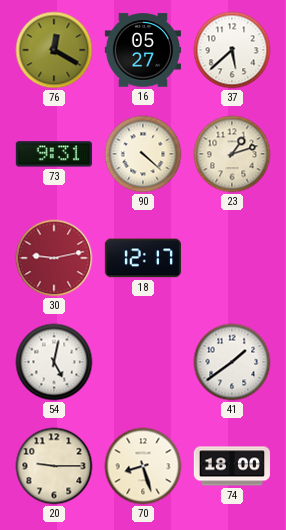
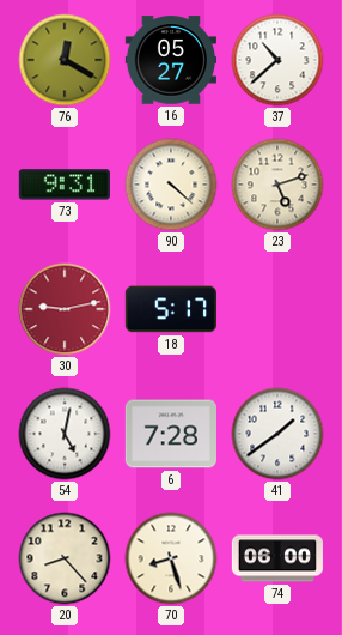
37: 5:38 -> 10:38 (277, 60)
23: 1:12 -> 5:12 (277, 185)
18: 12:17 -> 5:17 (171, 309)
6: none -> 7:28 (171, 434)
20: 9:15 -> 8:23 (65, 558)
74: 18:00 -> 06:00 (276, 558)
